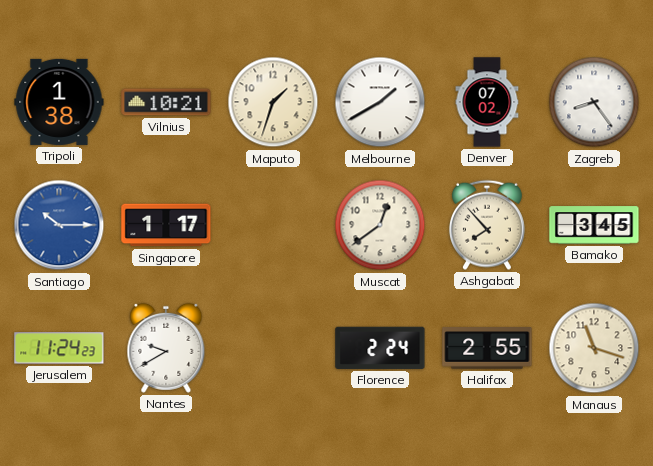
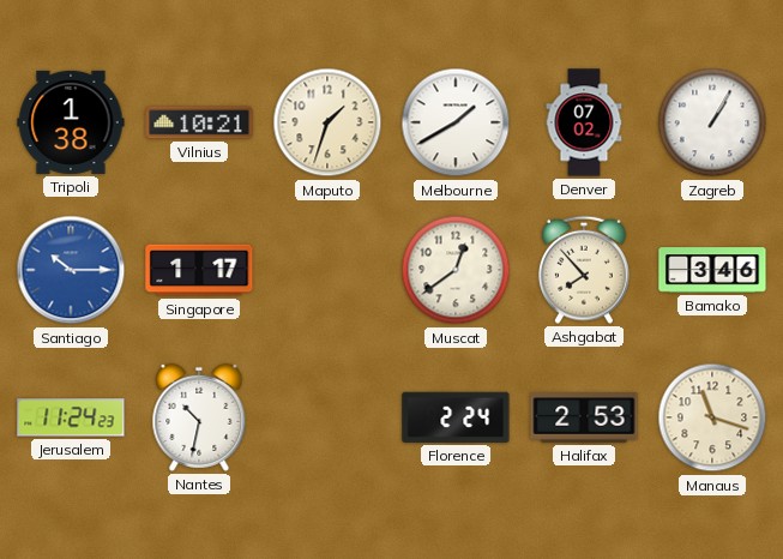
Zagreb: 8:24 -> 1:05 (712, 122)
Bamako: 3:45 -> 3:46 (712, 270)
Nantes: 9:40 -> 10:32 (199, 417)
Halifax: 2:55 -> 2:53 (584, 417)
